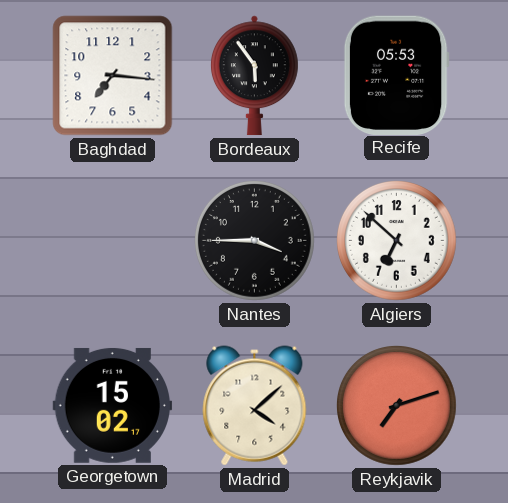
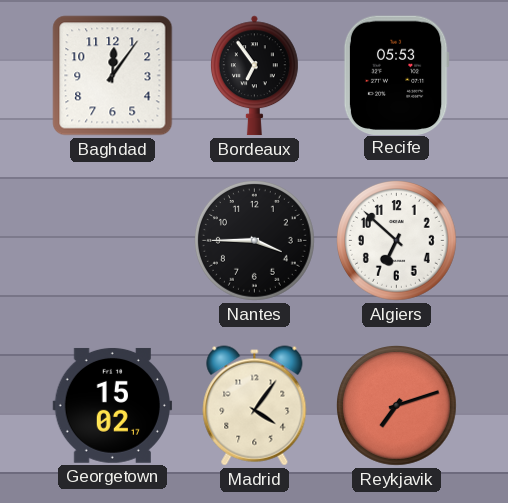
Baghdad: 7:16 -> 12:06 (113, 76)
Bordeaux: 5:54 -> 6:54 (254, 76)
Madrid: 4:08 -> 4:06 (255, 406)
